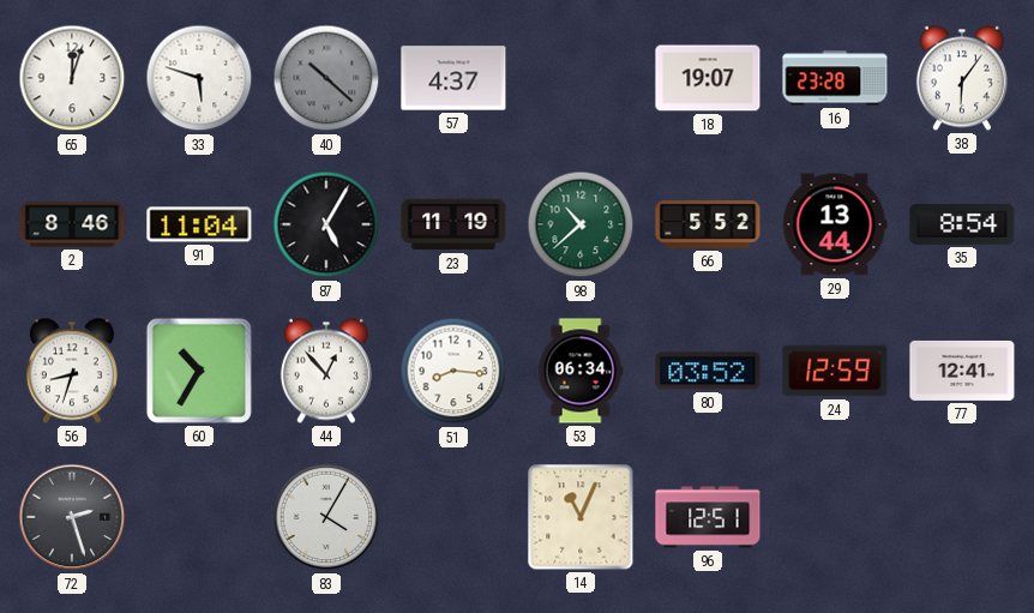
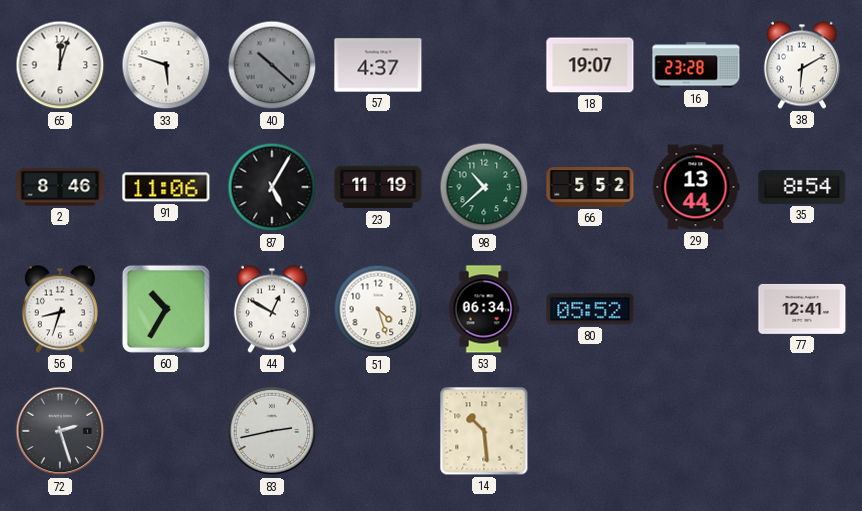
38: 6:06 -> 6:10 (802, 65)
91: 11:04 -> 11:06 (166, 187)
44: 12:53 -> 12:50 (272, 309)
51: 8:16 -> 4:27 (378, 309)
80: 03:52 -> 05:52 (590, 309)
24: 12:59 -> none (835, 371)
83: 4:05 -> 2:43 (272, 431)
14: 11:04 -> 10:29 (484, 431)
96: 12:51 -> none (708, 517)
